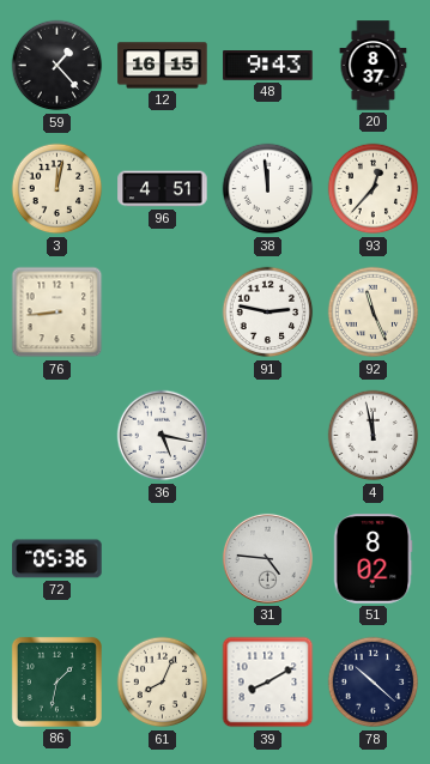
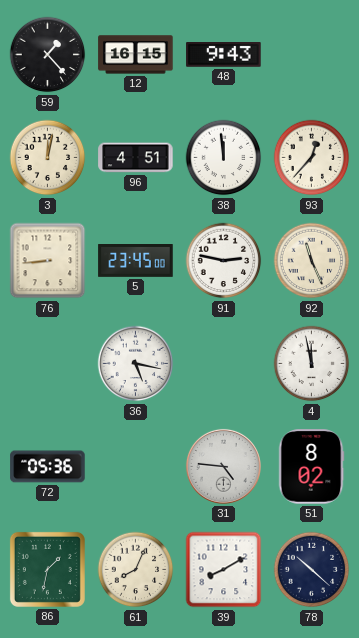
20: 8:37 -> none (374, 66)
5: none -> 23:45 (136, 261)
